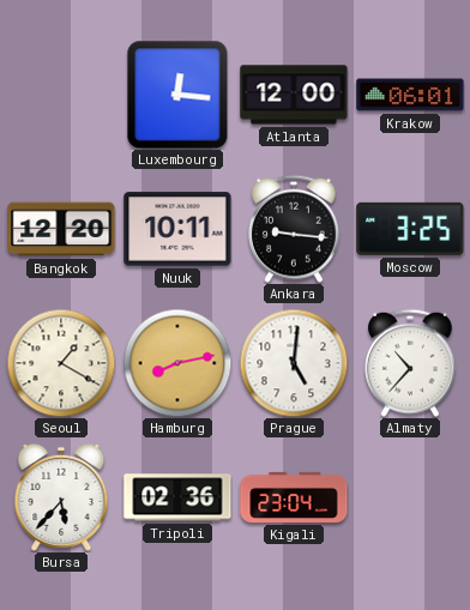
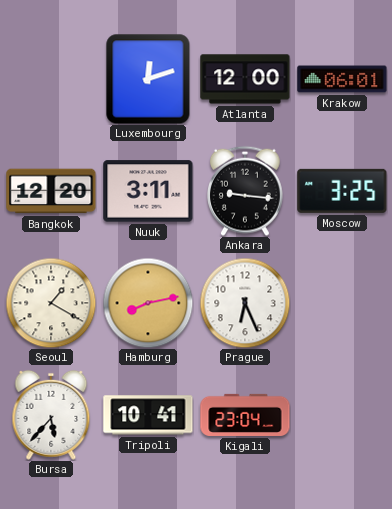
Luxembourg: 12:16 -> 12:12 (148, 79)
Nuuk: 10:11 -> 3:11 (148, 191)
Prague: 5:01 -> 6:26 (245, 303)
Almaty: 10:37 -> none (411, 363)
Tripoli: 02:36 -> 10:41 (148, 415)
